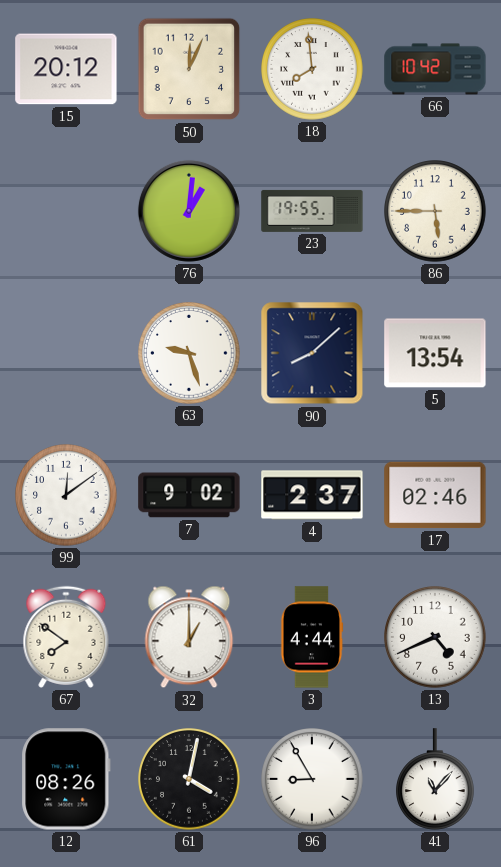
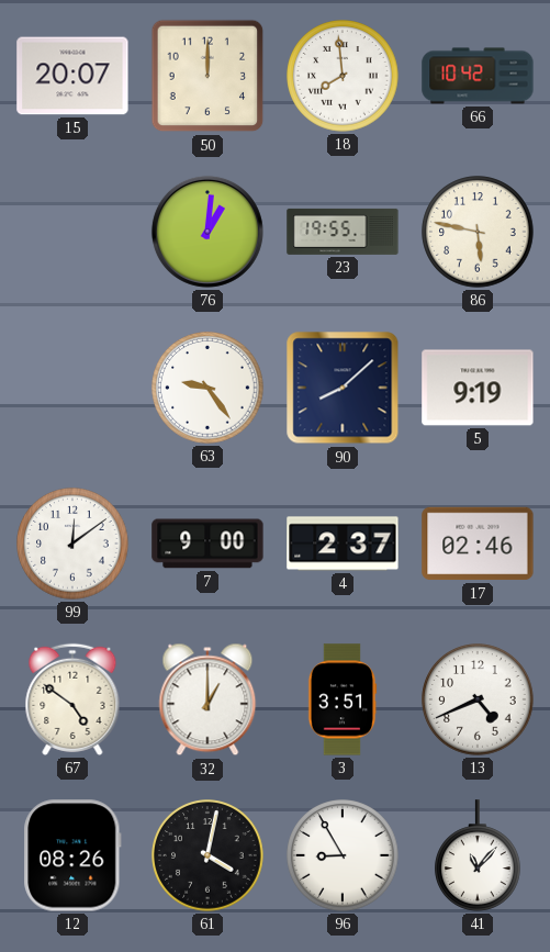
15: 20:12 -> 20:07 (72, 76)
50: 12:04 -> 12:00 (207, 76)
86: 5:45 -> 5:47 (478, 232)
63: 9:27 -> 9:24 (207, 388)
5: 13:54 -> 9:19 (478, 388)
7: 9:02 -> 9:00 (207, 544)
67: 7:51 -> 4:51 (72, 699)
3: 4:44 -> 3:51 (343, 699)
